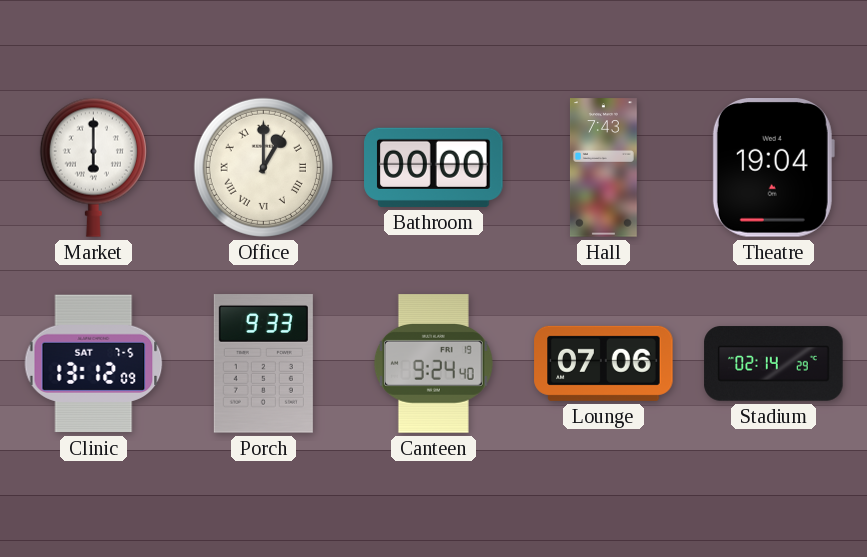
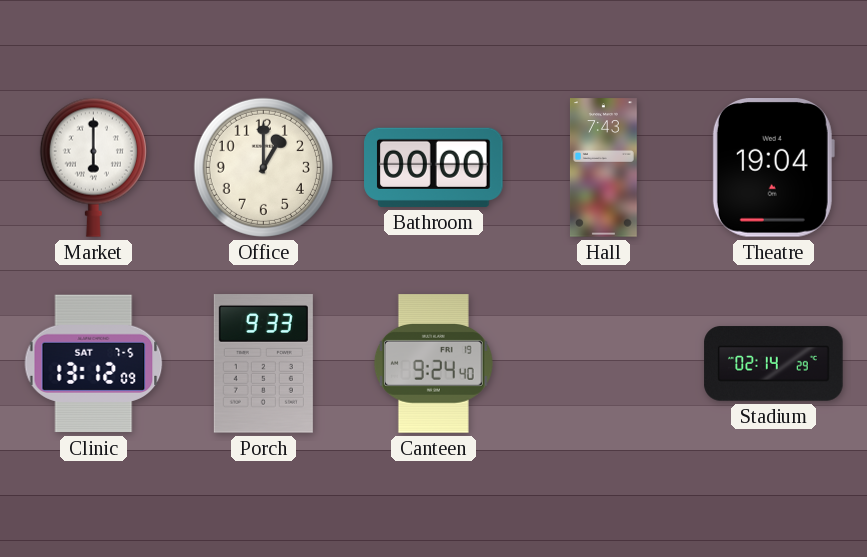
Office numerals: Roman -> Arabic (263, 167)
Lounge: 07:06 -> none (604, 363)
